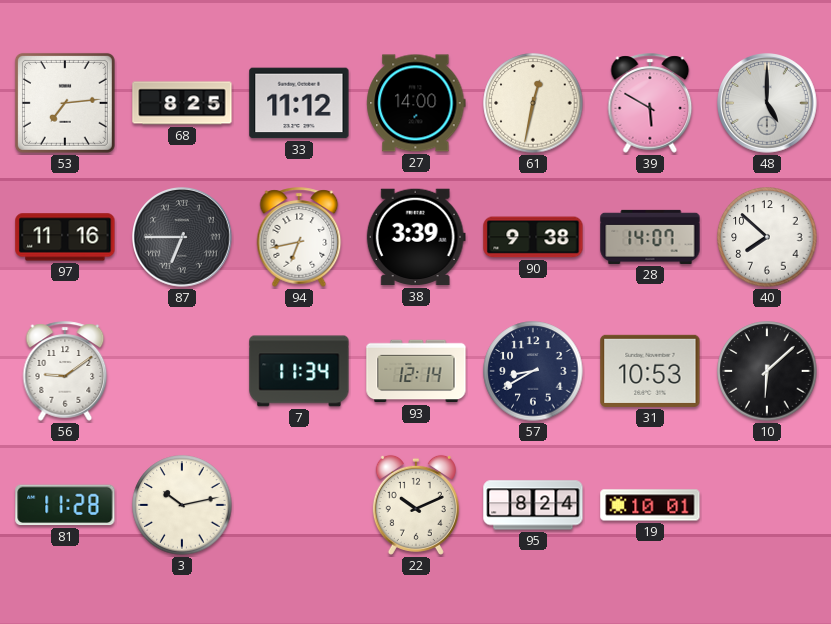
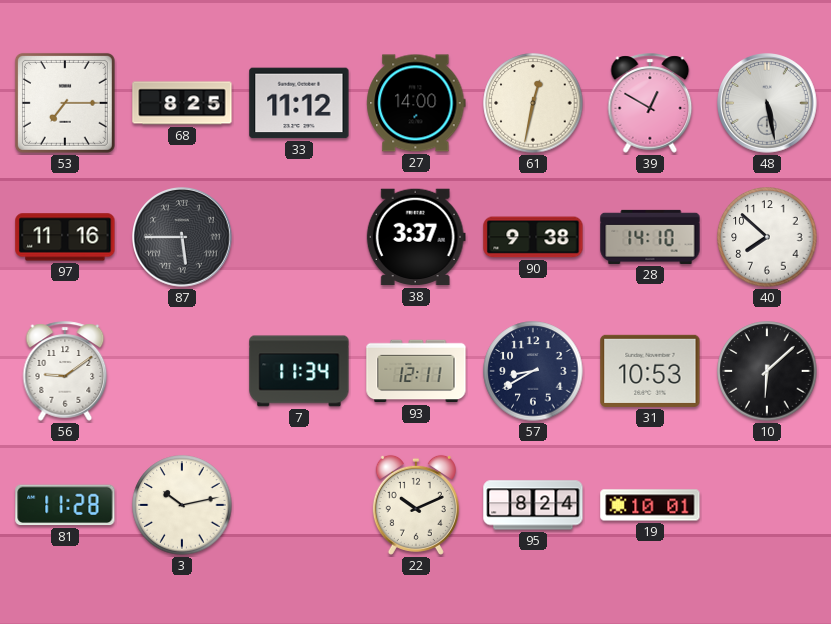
53: 7:14 -> 7:15 (65, 103)
39: 5:50 -> 12:50 (650, 103)
48: 5:00 -> 5:28 (768, 104)
87: 6:45 -> 5:45 (183, 238)
94: 6:43 -> none (299, 237)
38: 3:39 -> 3:37 (416, 237)
28: 14:07 -> 14:10 (650, 237)
93: 12:14 -> 12:11 (416, 371)
